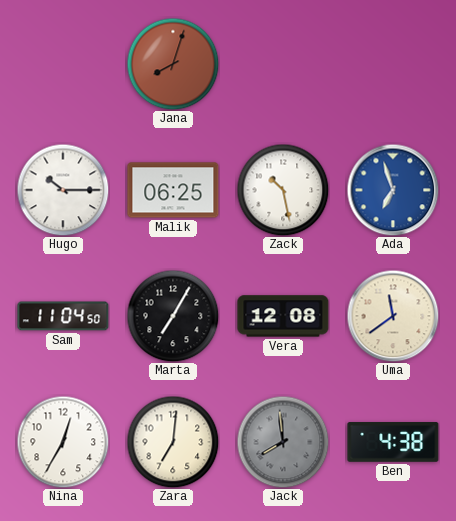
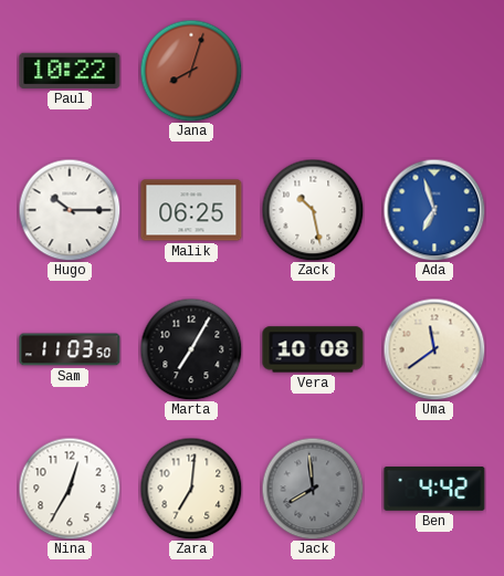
Paul: none -> 10:22 (70, 71)
Sam: 11:04 -> 11:03 (70, 349)
Vera: 12:08 -> 10:08 (313, 349)
Ben: 4:38 -> 4:42 (434, 489)
